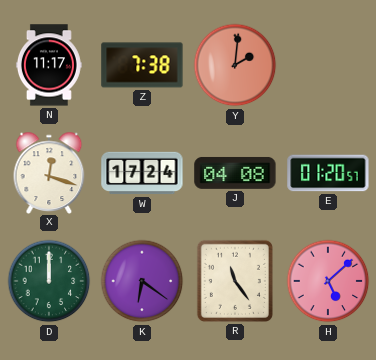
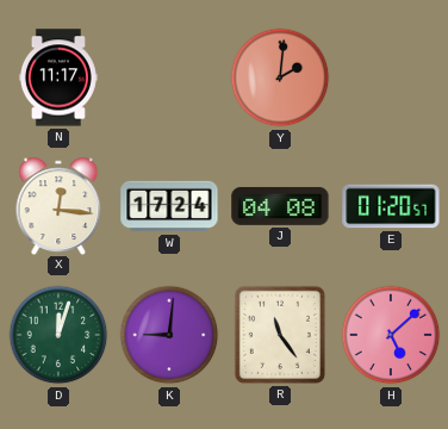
Z: 7:38 -> none (142, 65)
X: 12:18 -> 12:16 (58, 205)
D: 12:00 -> 12:03 (58, 335)
K: 6:21 -> 9:01 (169, 335)
